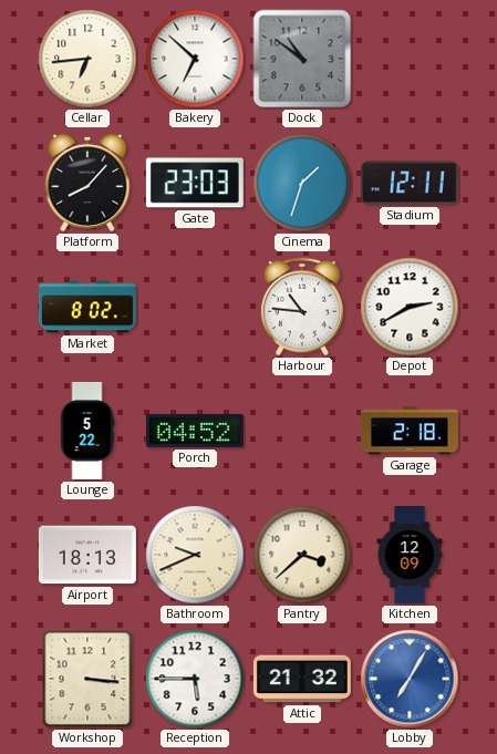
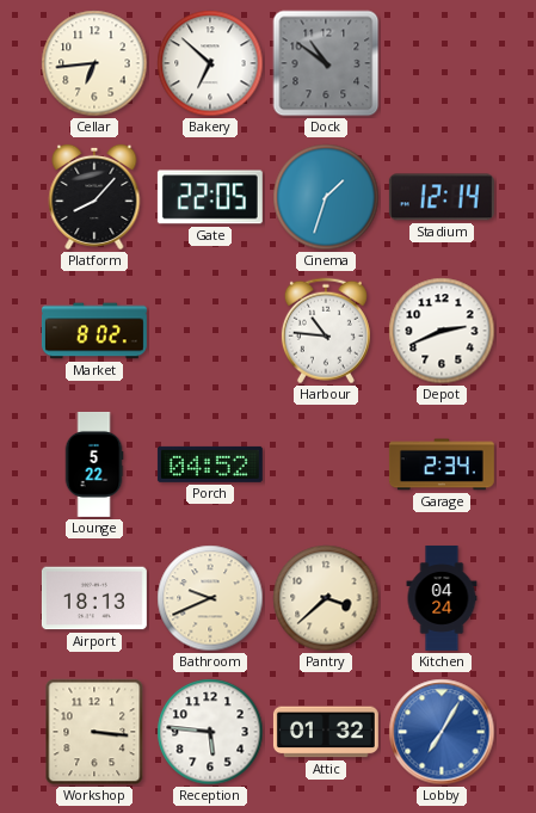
Gate: 23:03 -> 22:05 (210, 197)
Stadium: 12:11 -> 12:14 (442, 197)
Depot: 2:40 -> 2:41 (442, 331)
Garage: 2:18 -> 2:34 (442, 464)
Kitchen: 12:09 -> 04:24 (442, 598)
Reception: 5:45 -> 5:46 (210, 732)
Attic: 21:32 -> 01:32 (326, 732)
